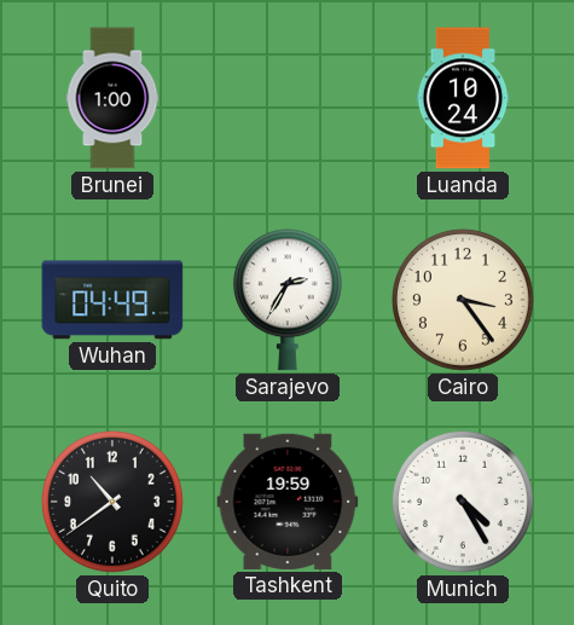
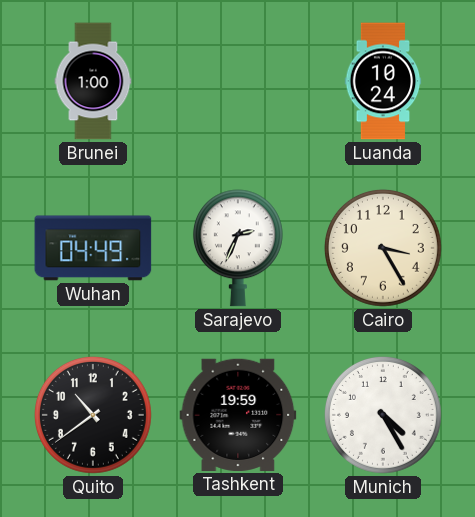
Sarajevo: 2:35 -> 2:34 (238, 248)
Cairo: 3:24 -> 3:25 (383, 248)
